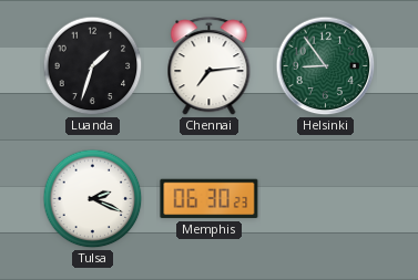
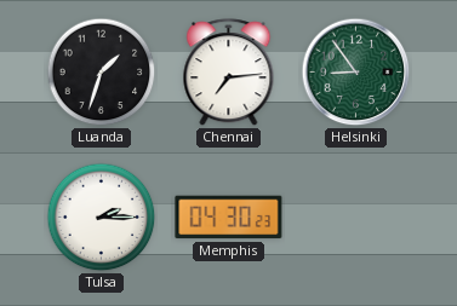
Tulsa: 2:19 -> 2:15 (102, 218)
Memphis: 06:30 -> 04:30 (229, 218)
